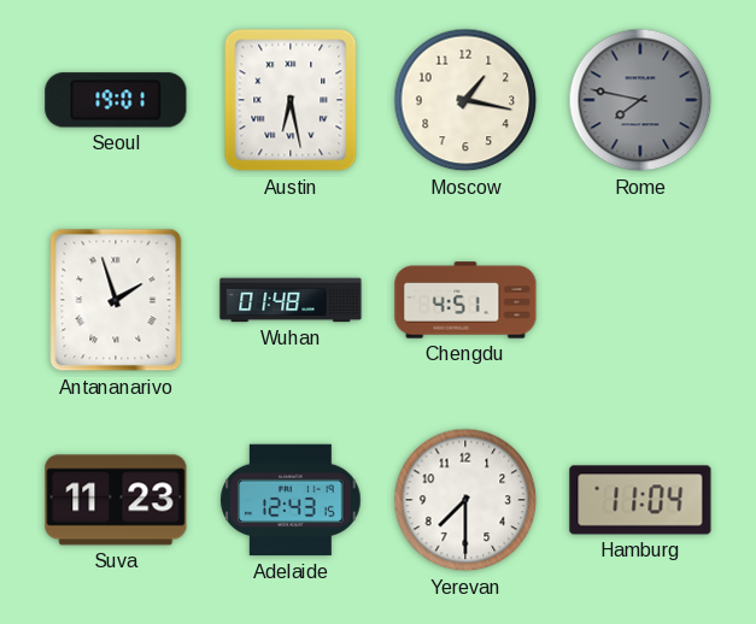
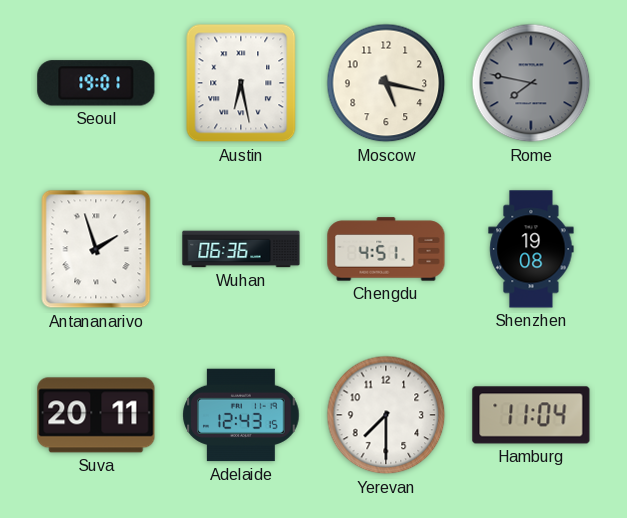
Moscow: 1:17 -> 5:17 (386, 83)
Wuhan: 01:48 -> 06:36 (241, 249)
Shenzhen: none -> 19:08 (531, 249)
Suva: 11:23 -> 20:11 (96, 415)
